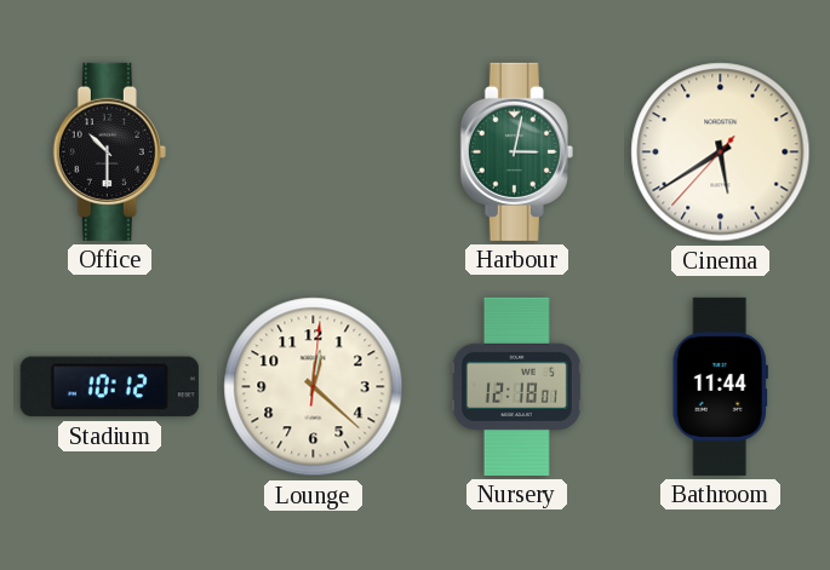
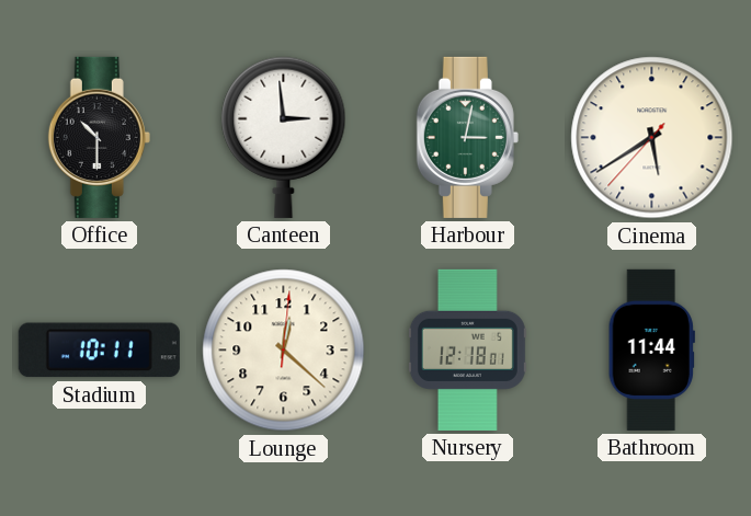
Canteen: none -> 2:59 (284, 137)
Stadium: 10:12 -> 10:11 (99, 351)
